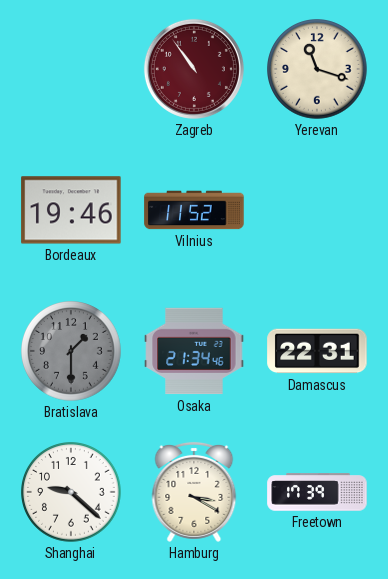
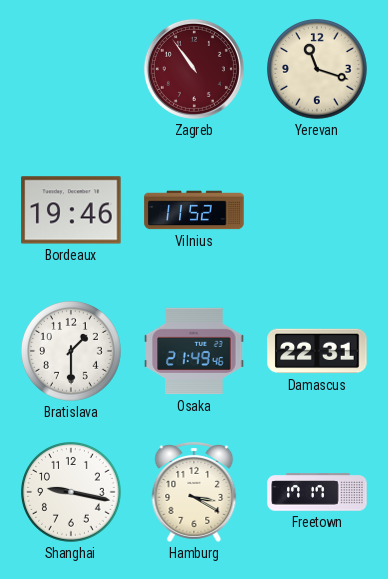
Bratislava dial: grey -> white (72, 352)
Osaka: 21:34 -> 21:49 (194, 351)
Shanghai: 9:22 -> 9:17 (72, 493)
Freetown: 17:39 -> 17:17 (317, 492)
